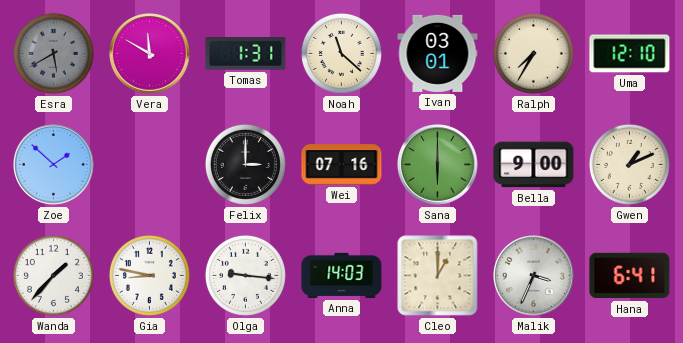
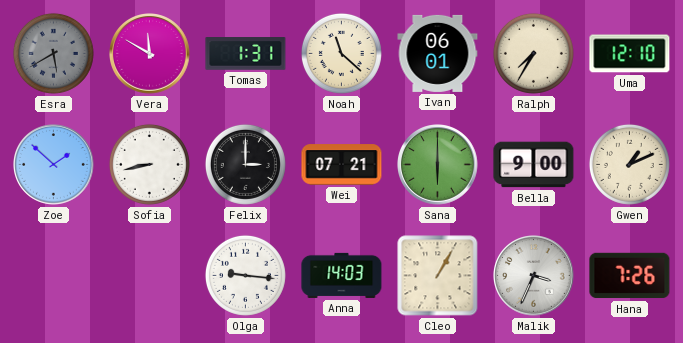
Ivan: 03:01 -> 06:01 (438, 53)
Sofia: none -> 8:43 (149, 164)
Wei: 07:16 -> 07:21 (342, 165)
Wanda: 1:37 -> none (53, 275)
Gia: 8:47 -> none (149, 275)
Cleo: 1:00 -> 1:05 (438, 276)
Hana: 6:41 -> 7:26 (630, 276)
